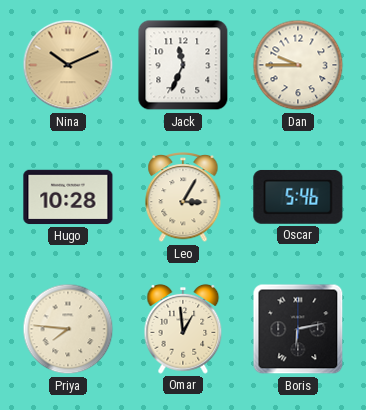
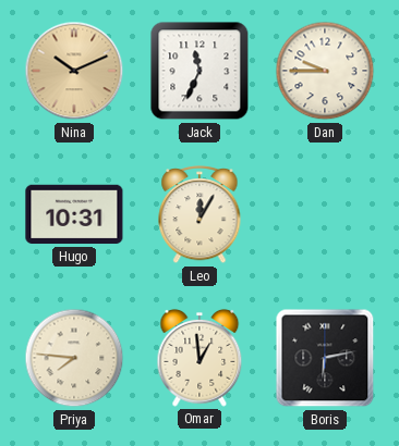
Hugo: 10:28 -> 10:31 (74, 214)
Leo: 3:05 -> 12:05 (199, 215)
Oscar: 5:46 -> none (298, 197)
